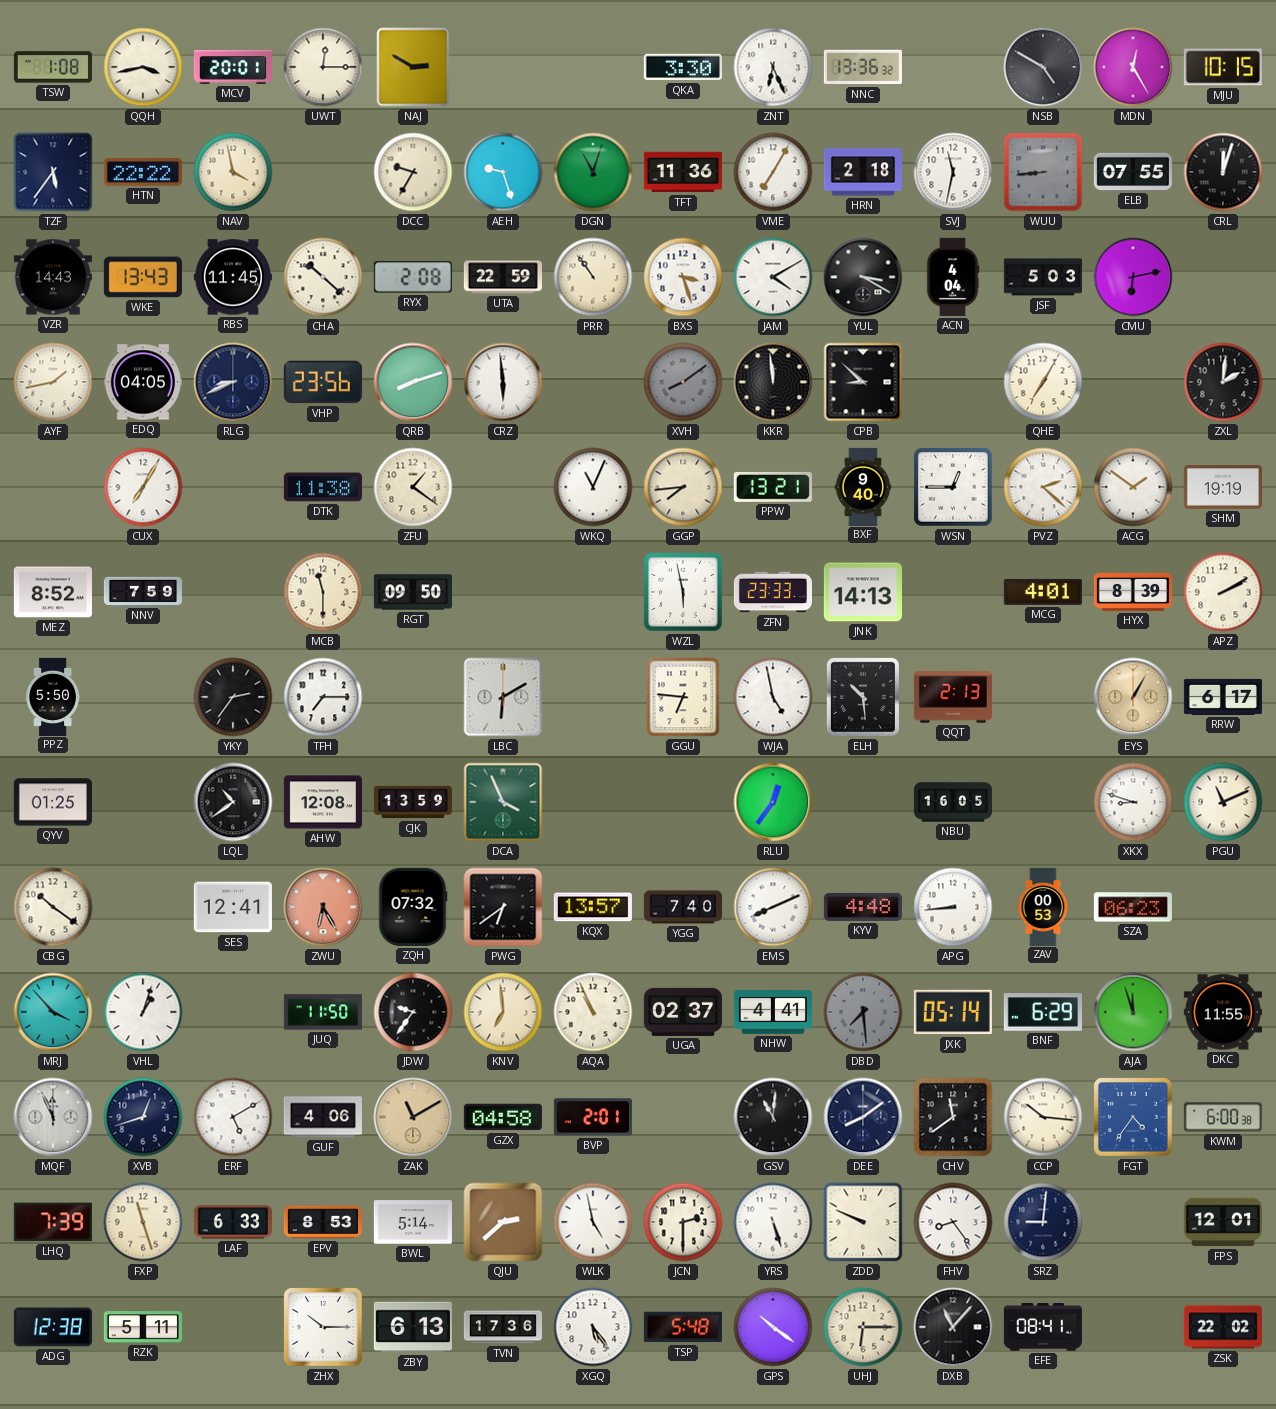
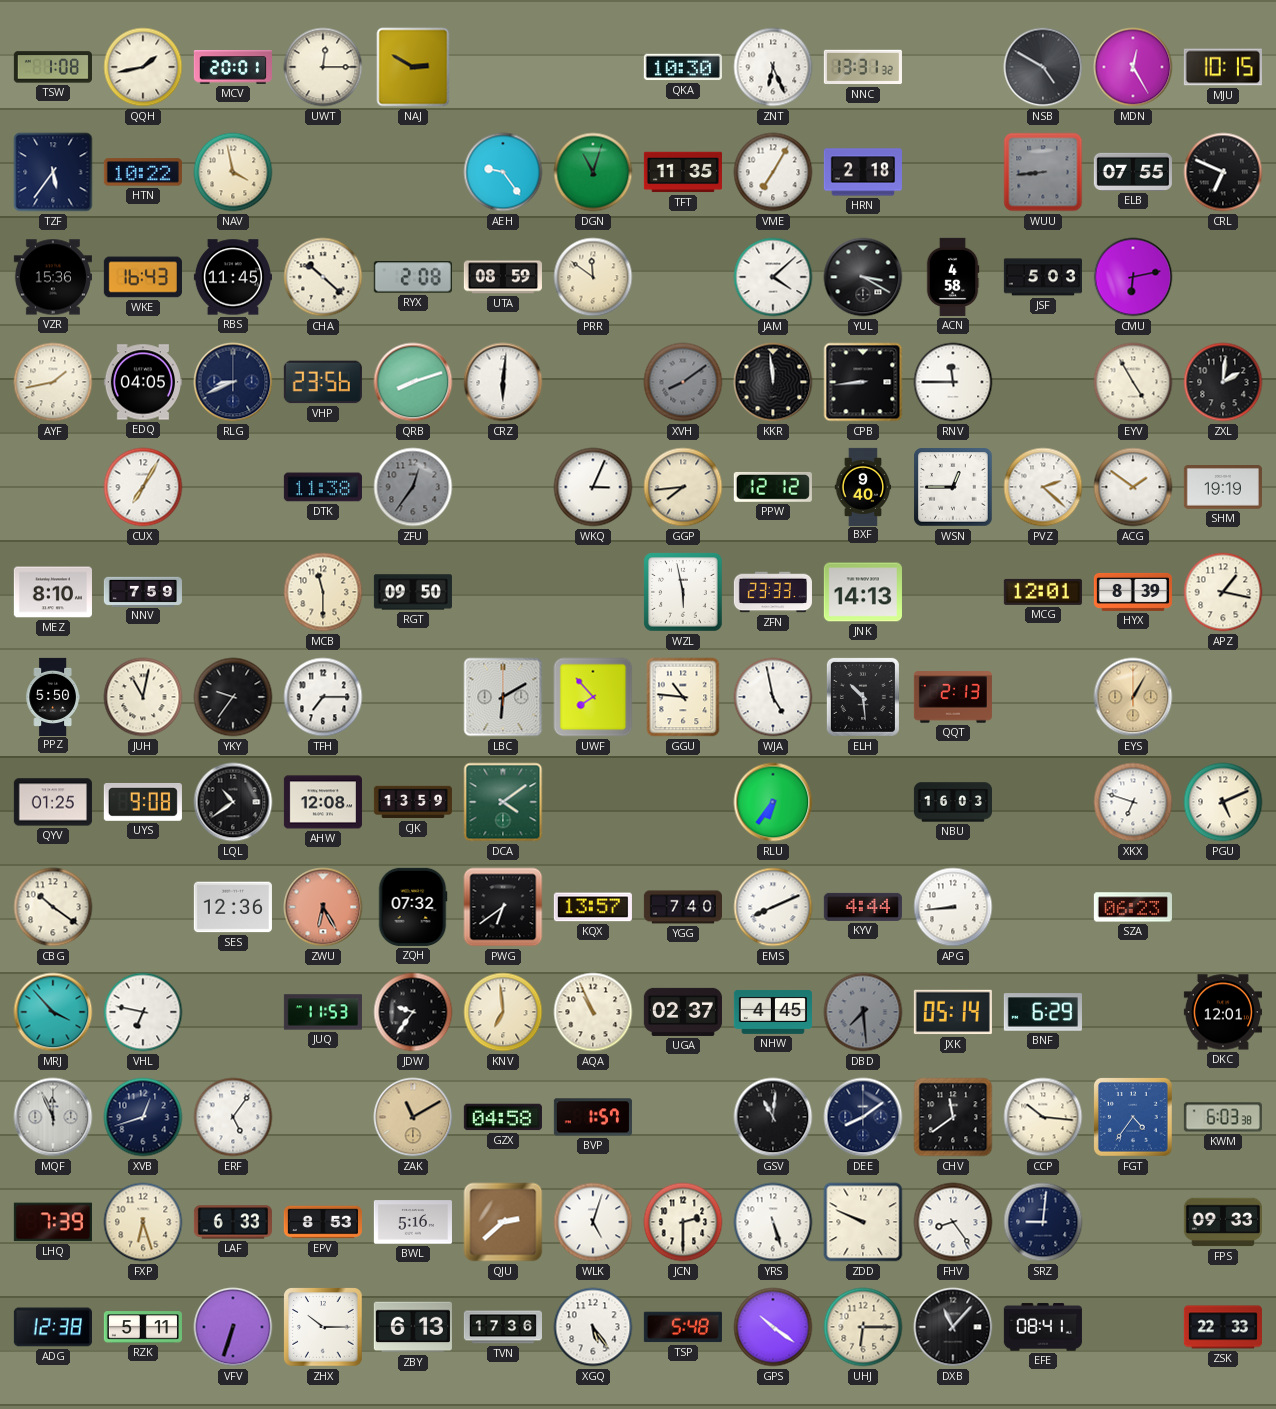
QQH: 3:43 -> 1:43 (143, 67)
QKA: 3:30 -> 10:30 (683, 67)
NNC: 13:36 -> 13:31 (863, 67)
HTN: 22:22 -> 10:22 (143, 172)
DCC: 9:35 -> none (413, 172)
AEH: 9:27 -> 9:24 (503, 172)
TFT: 11:36 -> 11:35 (683, 172)
SVJ: 11:32 -> none (953, 172)
CRL: 12:03 -> 6:49 (1223, 172)
VZR: 14:43 -> 15:36 (53, 277)
WKE: 13:43 -> 16:43 (143, 277)
UTA: 22:59 -> 08:59 (503, 277)
PRR: 10:54 -> 11:51 (593, 277)
BXS: 3:27 -> none (683, 277)
JAM: 4:10 -> 4:08 (773, 277)
ACN: 4:04 -> 4:58 (953, 277)
CRZ: 5:59 -> 6:01 (503, 382)
CPB: 8:52 -> 8:44 (863, 382)
RNV: none -> 11:45 (953, 382)
QHE: 7:05 -> none (1043, 382)
EYV: none -> 4:55 (1133, 382)
ZFU: 1:21 -> 12:36 (413, 487)
ZFU dial: cream -> grey (413, 487)
WKQ: 11:04 -> 3:04 (593, 487)
PPW: 13:21 -> 12:12 (773, 487)
MEZ: 8:52 -> 8:10 (53, 592)
MCG: 4:01 -> 12:01 (1043, 592)
APZ: 2:10 -> 1:17 (1223, 592)
JUH: none -> 11:02 (143, 697)
YKY: 2:36 -> 9:36 (233, 697)
UWF: none -> 7:53 (593, 697)
GGU: 6:46 -> 10:46 (683, 697)
RRW: 6:17 -> none (1223, 697)
UYS: none -> 9:08 (143, 802)
DCA: 3:56 -> 4:09 (503, 802)
RLU: 12:36 -> 6:36 (773, 802)
NBU: 16:05 -> 16:03 (952, 802)
XKX: 8:48 -> 6:48 (1133, 802)
PGU: 11:11 -> 5:11 (1223, 802)
SES: 12:41 -> 12:36 (233, 907)
KYV: 4:48 -> 4:44 (863, 907)
ZAV: 00:53 -> none (1043, 906)
VHL: 1:03 -> 6:47 (143, 1012)
JUQ: 11:50 -> 11:53 (323, 1012)
NHW: 4:41 -> 4:45 (773, 1012)
AJA: 11:57 -> none (1133, 1012)
DKC: 11:55 -> 12:01 (1223, 1012)
ERF: 5:10 -> 5:06 (233, 1117)
GUF: 4:06 -> none (323, 1117)
BVP: 2:01 -> 1:57 (593, 1117)
KWM: 6:00 -> 6:03 (1223, 1117)
FXP: 11:27 -> 6:27 (143, 1222)
BWL: 5:14 -> 5:16 (413, 1222)
WLK: 4:58 -> 5:03 (593, 1222)
FPS: 12:01 -> 09:33 (1223, 1222)
VFV: none -> 6:33 (233, 1327)
ZSK: 22:02 -> 22:33 (1223, 1327)
